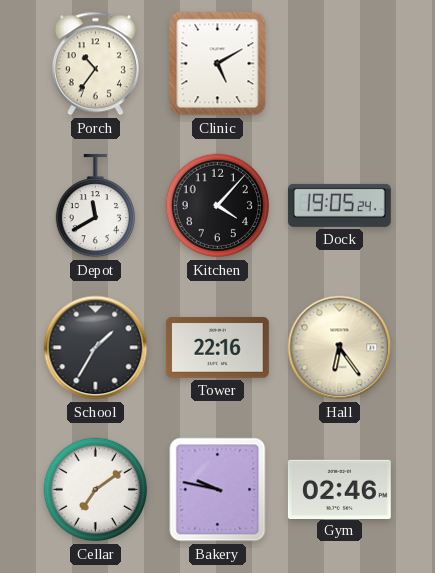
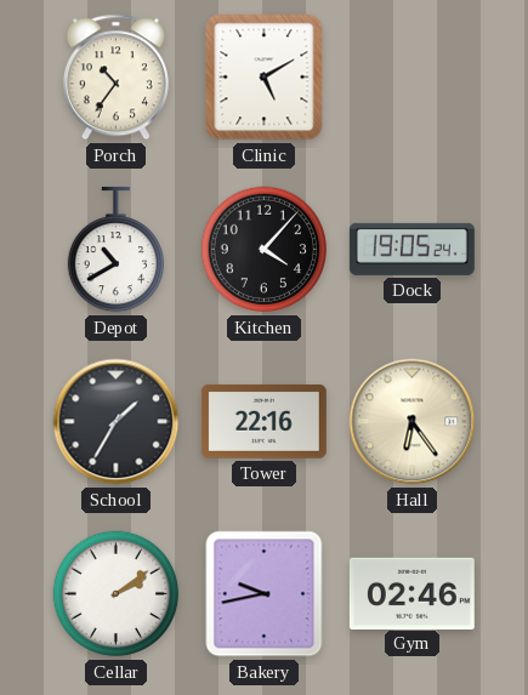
Depot: 11:40 -> 10:40 (115, 250)
Cellar: 7:09 -> 2:09 (117, 594)
Bakery: 9:47 -> 9:43 (265, 594)
